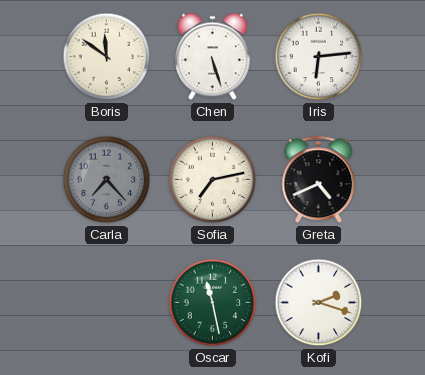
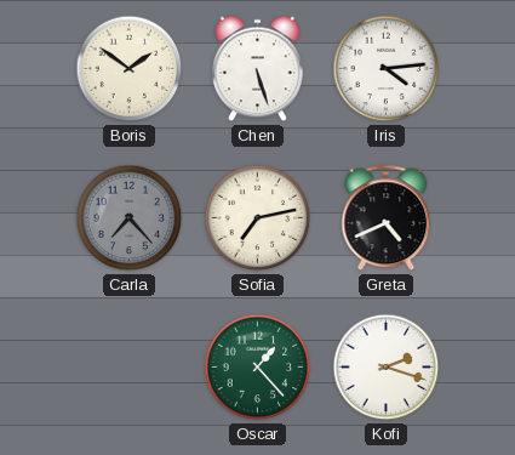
Boris: 11:51 -> 1:51 (130, 69)
Iris: 6:14 -> 4:14 (387, 69)
Oscar: 11:28 -> 1:23 (258, 368)
